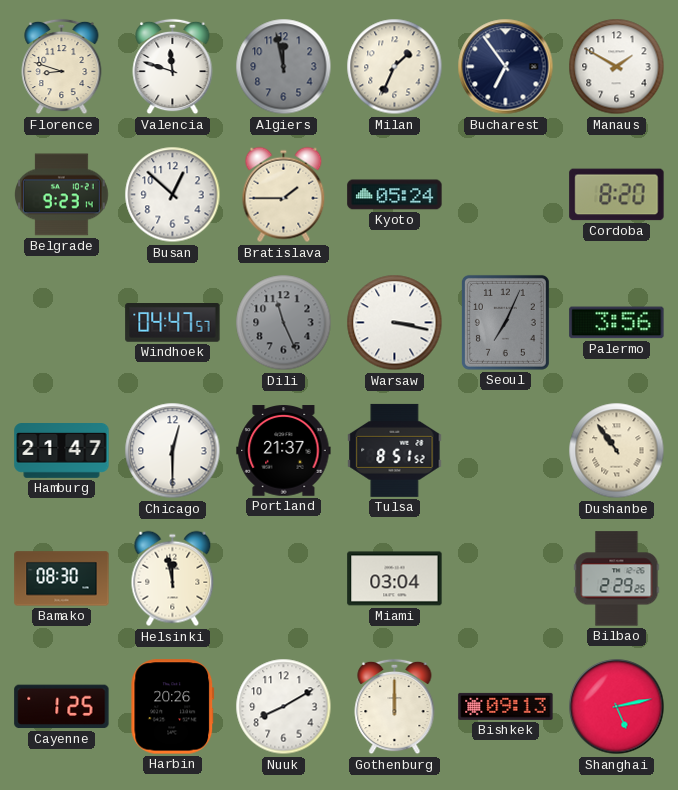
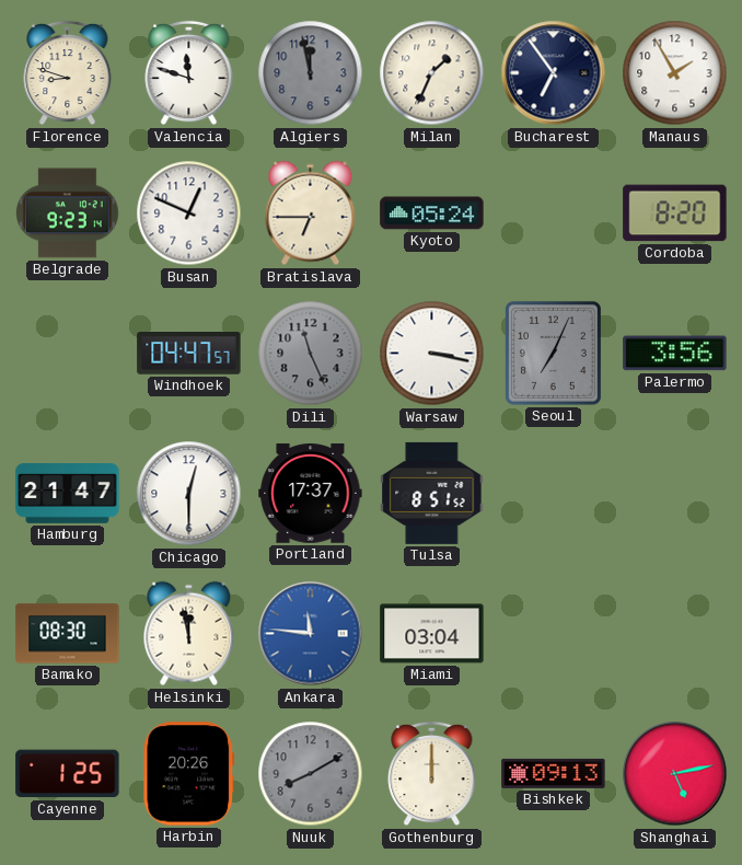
Manaus: 1:50 -> 1:55 (675, 73)
Busan: 12:52 -> 12:49 (189, 214)
Bratislava: 1:45 -> 6:45 (311, 214)
Portland: 21:37 -> 17:37 (311, 494)
Dushanbe: 10:54 -> none (617, 451)
Ankara: none -> 11:46 (311, 634)
Bilbao: 2:29 -> none (617, 579)
Nuuk dial: white -> grey (311, 774)
